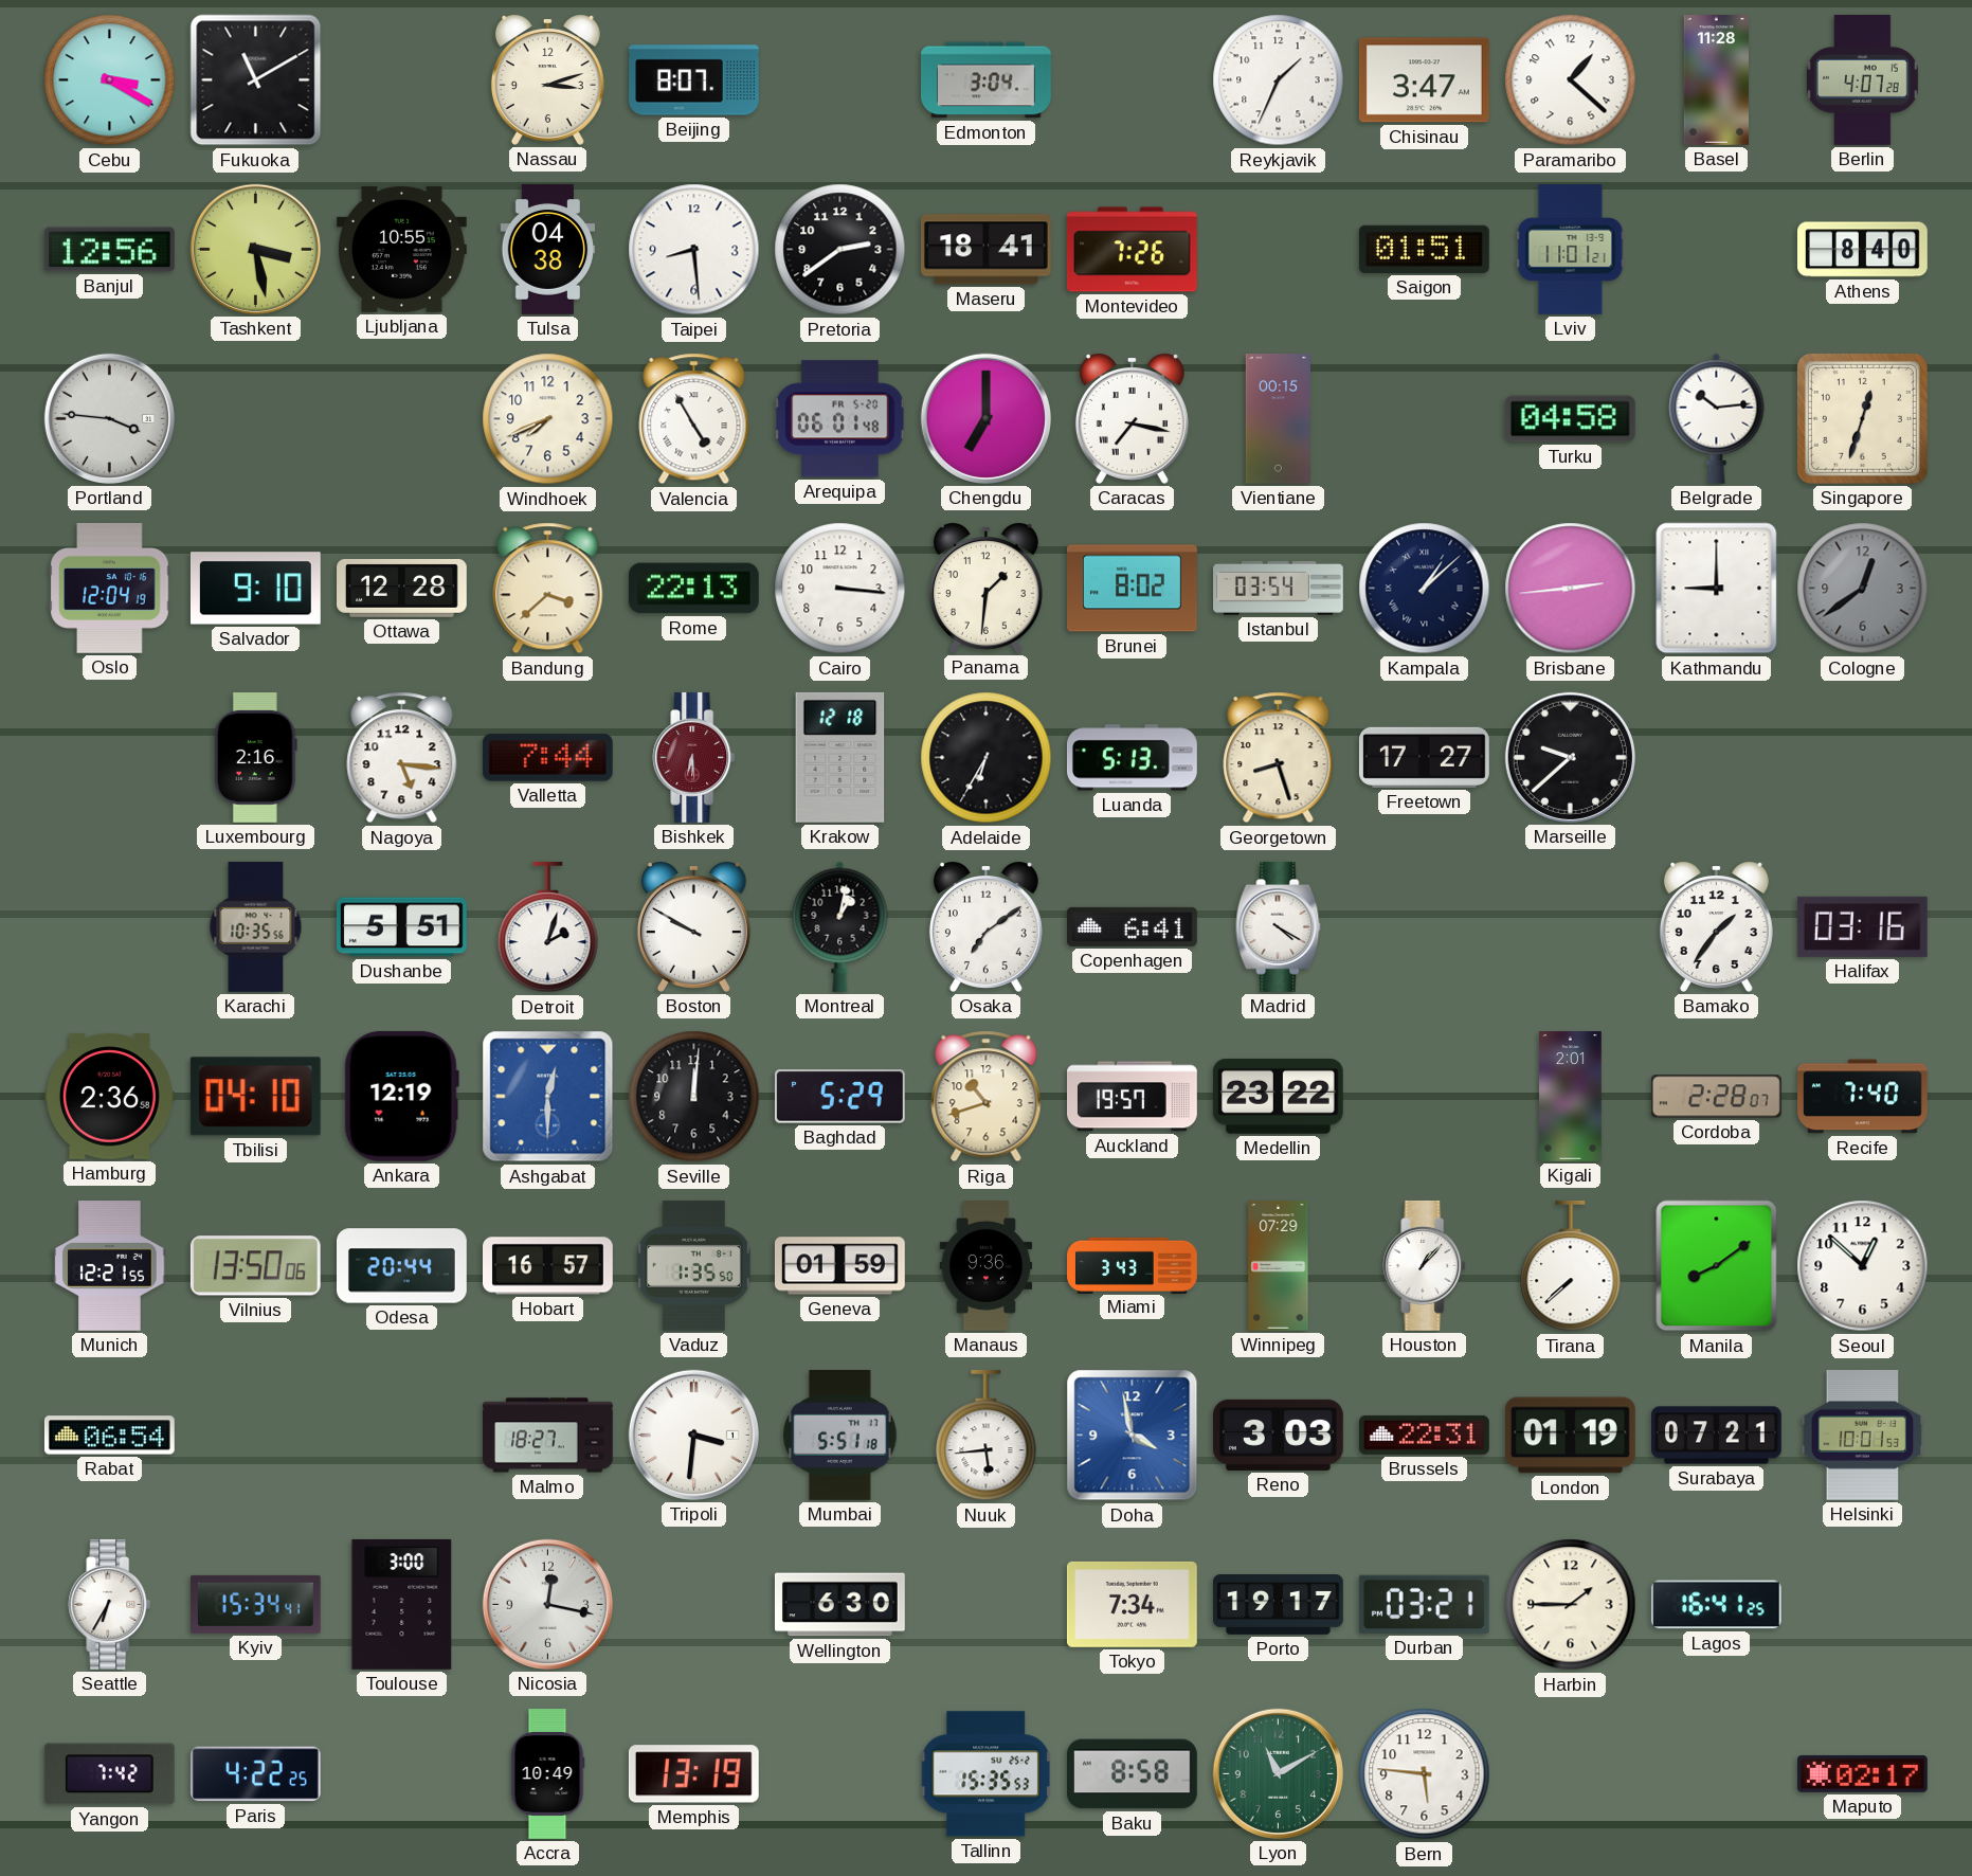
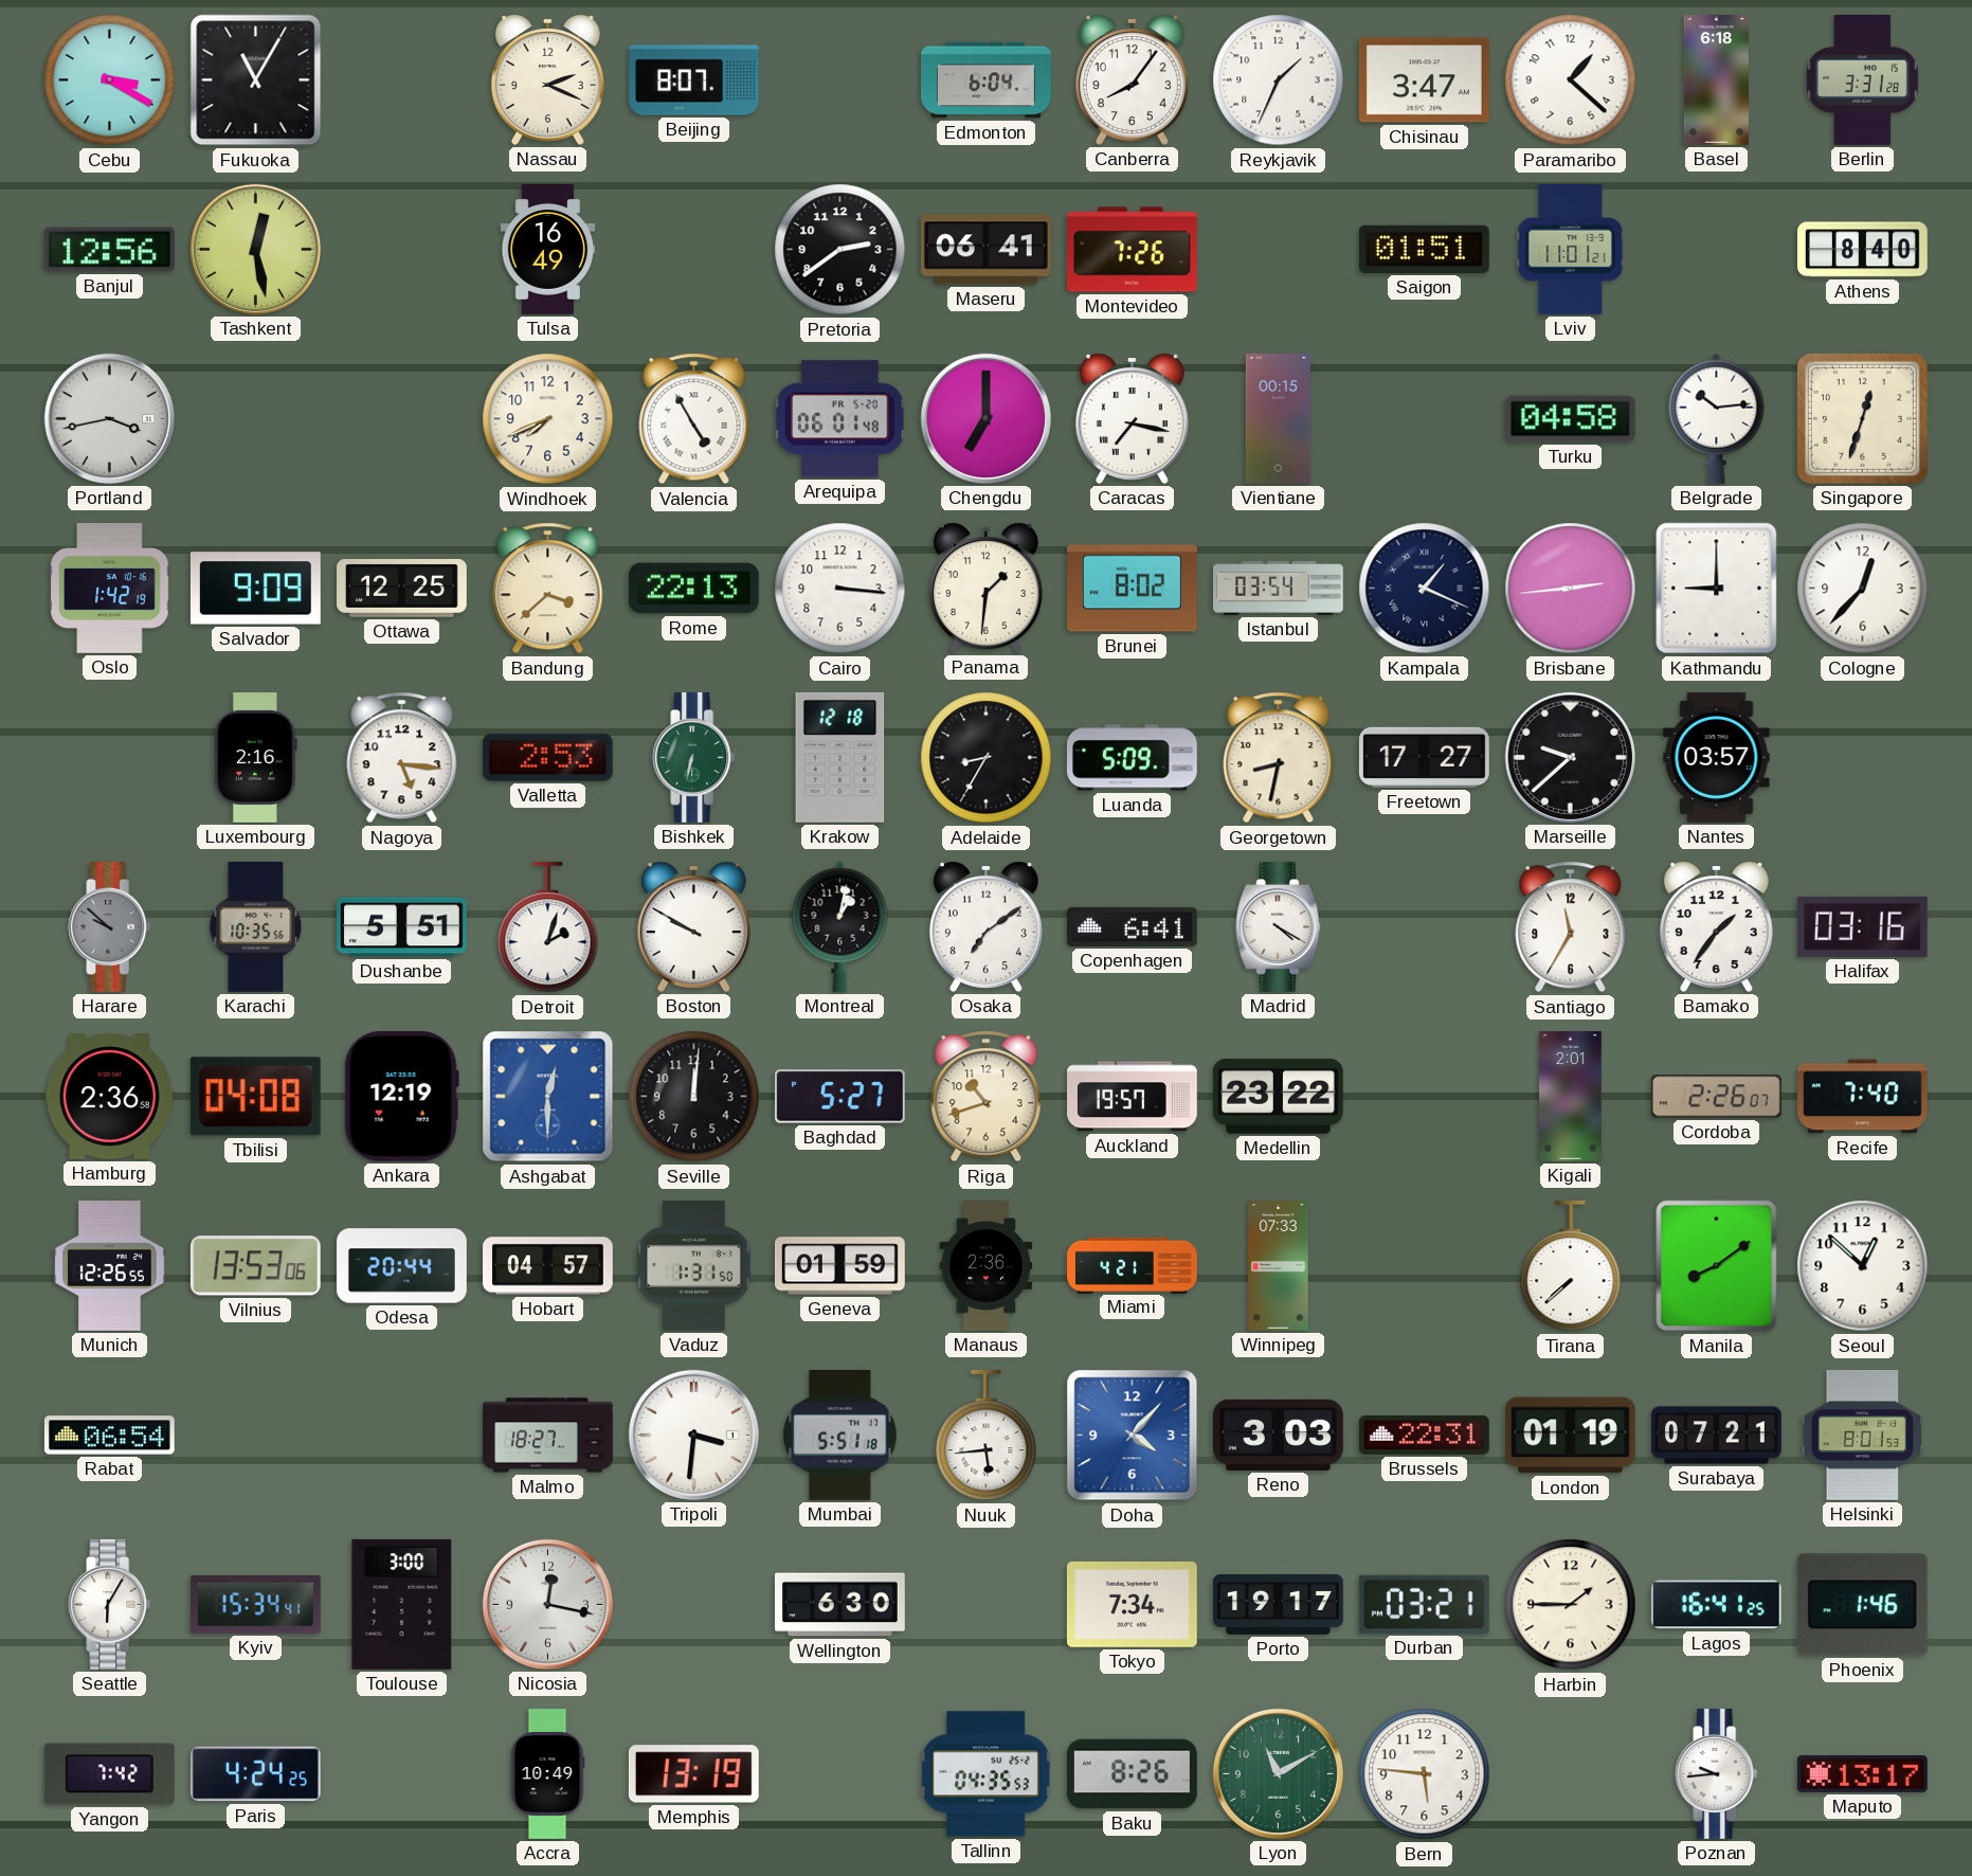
Fukuoka: 11:10 -> 11:05 (256, 80)
Nassau: 3:12 -> 2:19 (547, 79)
Edmonton: 3:04 -> 6:04 (987, 80)
Canberra: none -> 8:06 (1132, 79)
Basel: 11:28 -> 6:18 (1716, 80)
Berlin: 4:07 -> 3:31 (1862, 79)
Tashkent: 3:28 -> 12:28 (255, 249)
Ljubljana: 10:55 -> none (401, 249)
Tulsa: 04:38 -> 16:49 (548, 250)
Taipei: 8:29 -> none (694, 250)
Maseru: 18:41 -> 06:41 (985, 250)
Portland: 3:46 -> 3:43 (109, 418)
Oslo: 12:04 -> 1:42 (110, 589)
Salvador: 9:10 -> 9:09 (255, 589)
Ottawa: 12:28 -> 12:25 (402, 589)
Kampala: 1:08 -> 1:19 (1425, 589)
Cologne: 12:39 -> 12:37 (1863, 589)
Cologne dial: grey -> white (1863, 589)
Valletta: 7:44 -> 2:53 (547, 757)
Bishkek: 6:29 -> 6:32 (694, 758)
Bishkek dial: burgundy -> green (694, 758)
Adelaide: 6:35 -> 8:35 (987, 758)
Luanda: 5:13 -> 5:09 (1132, 758)
Georgetown: 8:27 -> 8:32 (1279, 758)
Nantes: none -> 03:57 (1717, 758)
Harare: none -> 9:52 (110, 927)
Santiago: none -> 11:35 (1571, 927)
Tbilisi: 04:10 -> 04:08 (255, 1097)
Baghdad: 5:29 -> 5:27 (839, 1097)
Cordoba: 2:28 -> 2:26 (1716, 1097)
Munich: 12:21 -> 12:26 (110, 1266)
Vilnius: 13:50 -> 13:53 (255, 1266)
Hobart: 16:57 -> 04:57 (548, 1266)
Vaduz: 1:35 -> 1:31 (694, 1266)
Manaus: 9:36 -> 2:36 (987, 1266)
Miami: 3:43 -> 4:21 (1133, 1265)
Winnipeg: 07:29 -> 07:33 (1279, 1266)
Houston: 1:07 -> none (1425, 1266)
Doha: 3:58 -> 4:07 (1133, 1436)
Helsinki: 10:01 -> 8:01 (1863, 1435)
Seattle: 6:35 -> 6:05 (110, 1605)
Phoenix: none -> 1:46 (1862, 1605)
Paris: 4:22 -> 4:24 (255, 1774)
Tallinn: 15:35 -> 04:35 (987, 1774)
Baku: 8:58 -> 8:26 (1132, 1774)
Poznan: none -> 9:44 (1717, 1774)
Maputo: 02:17 -> 13:17 (1862, 1774)
